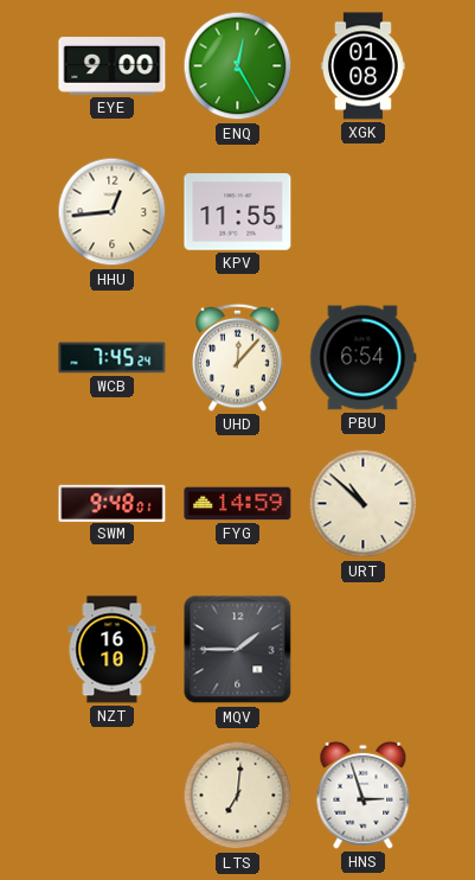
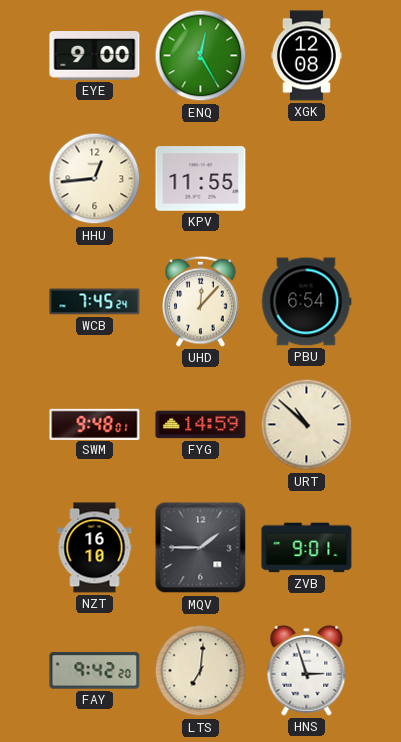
XGK: 01:08 -> 12:08 (306, 56)
ZVB: none -> 9:01 (307, 548)
FAY: none -> 9:42 (95, 671)
